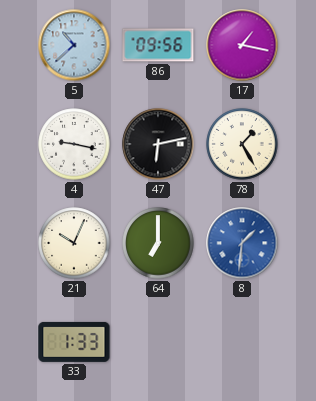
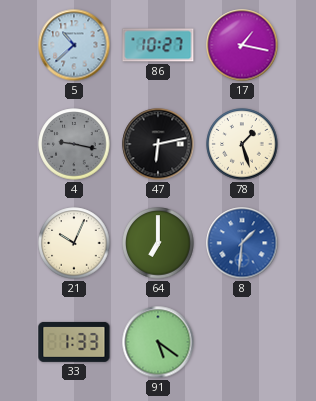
86: 09:56 -> 10:27 (158, 45)
4 dial: white -> grey (74, 144)
78: 1:25 -> 1:27 (242, 144)
91: none -> 5:21 (158, 342)
